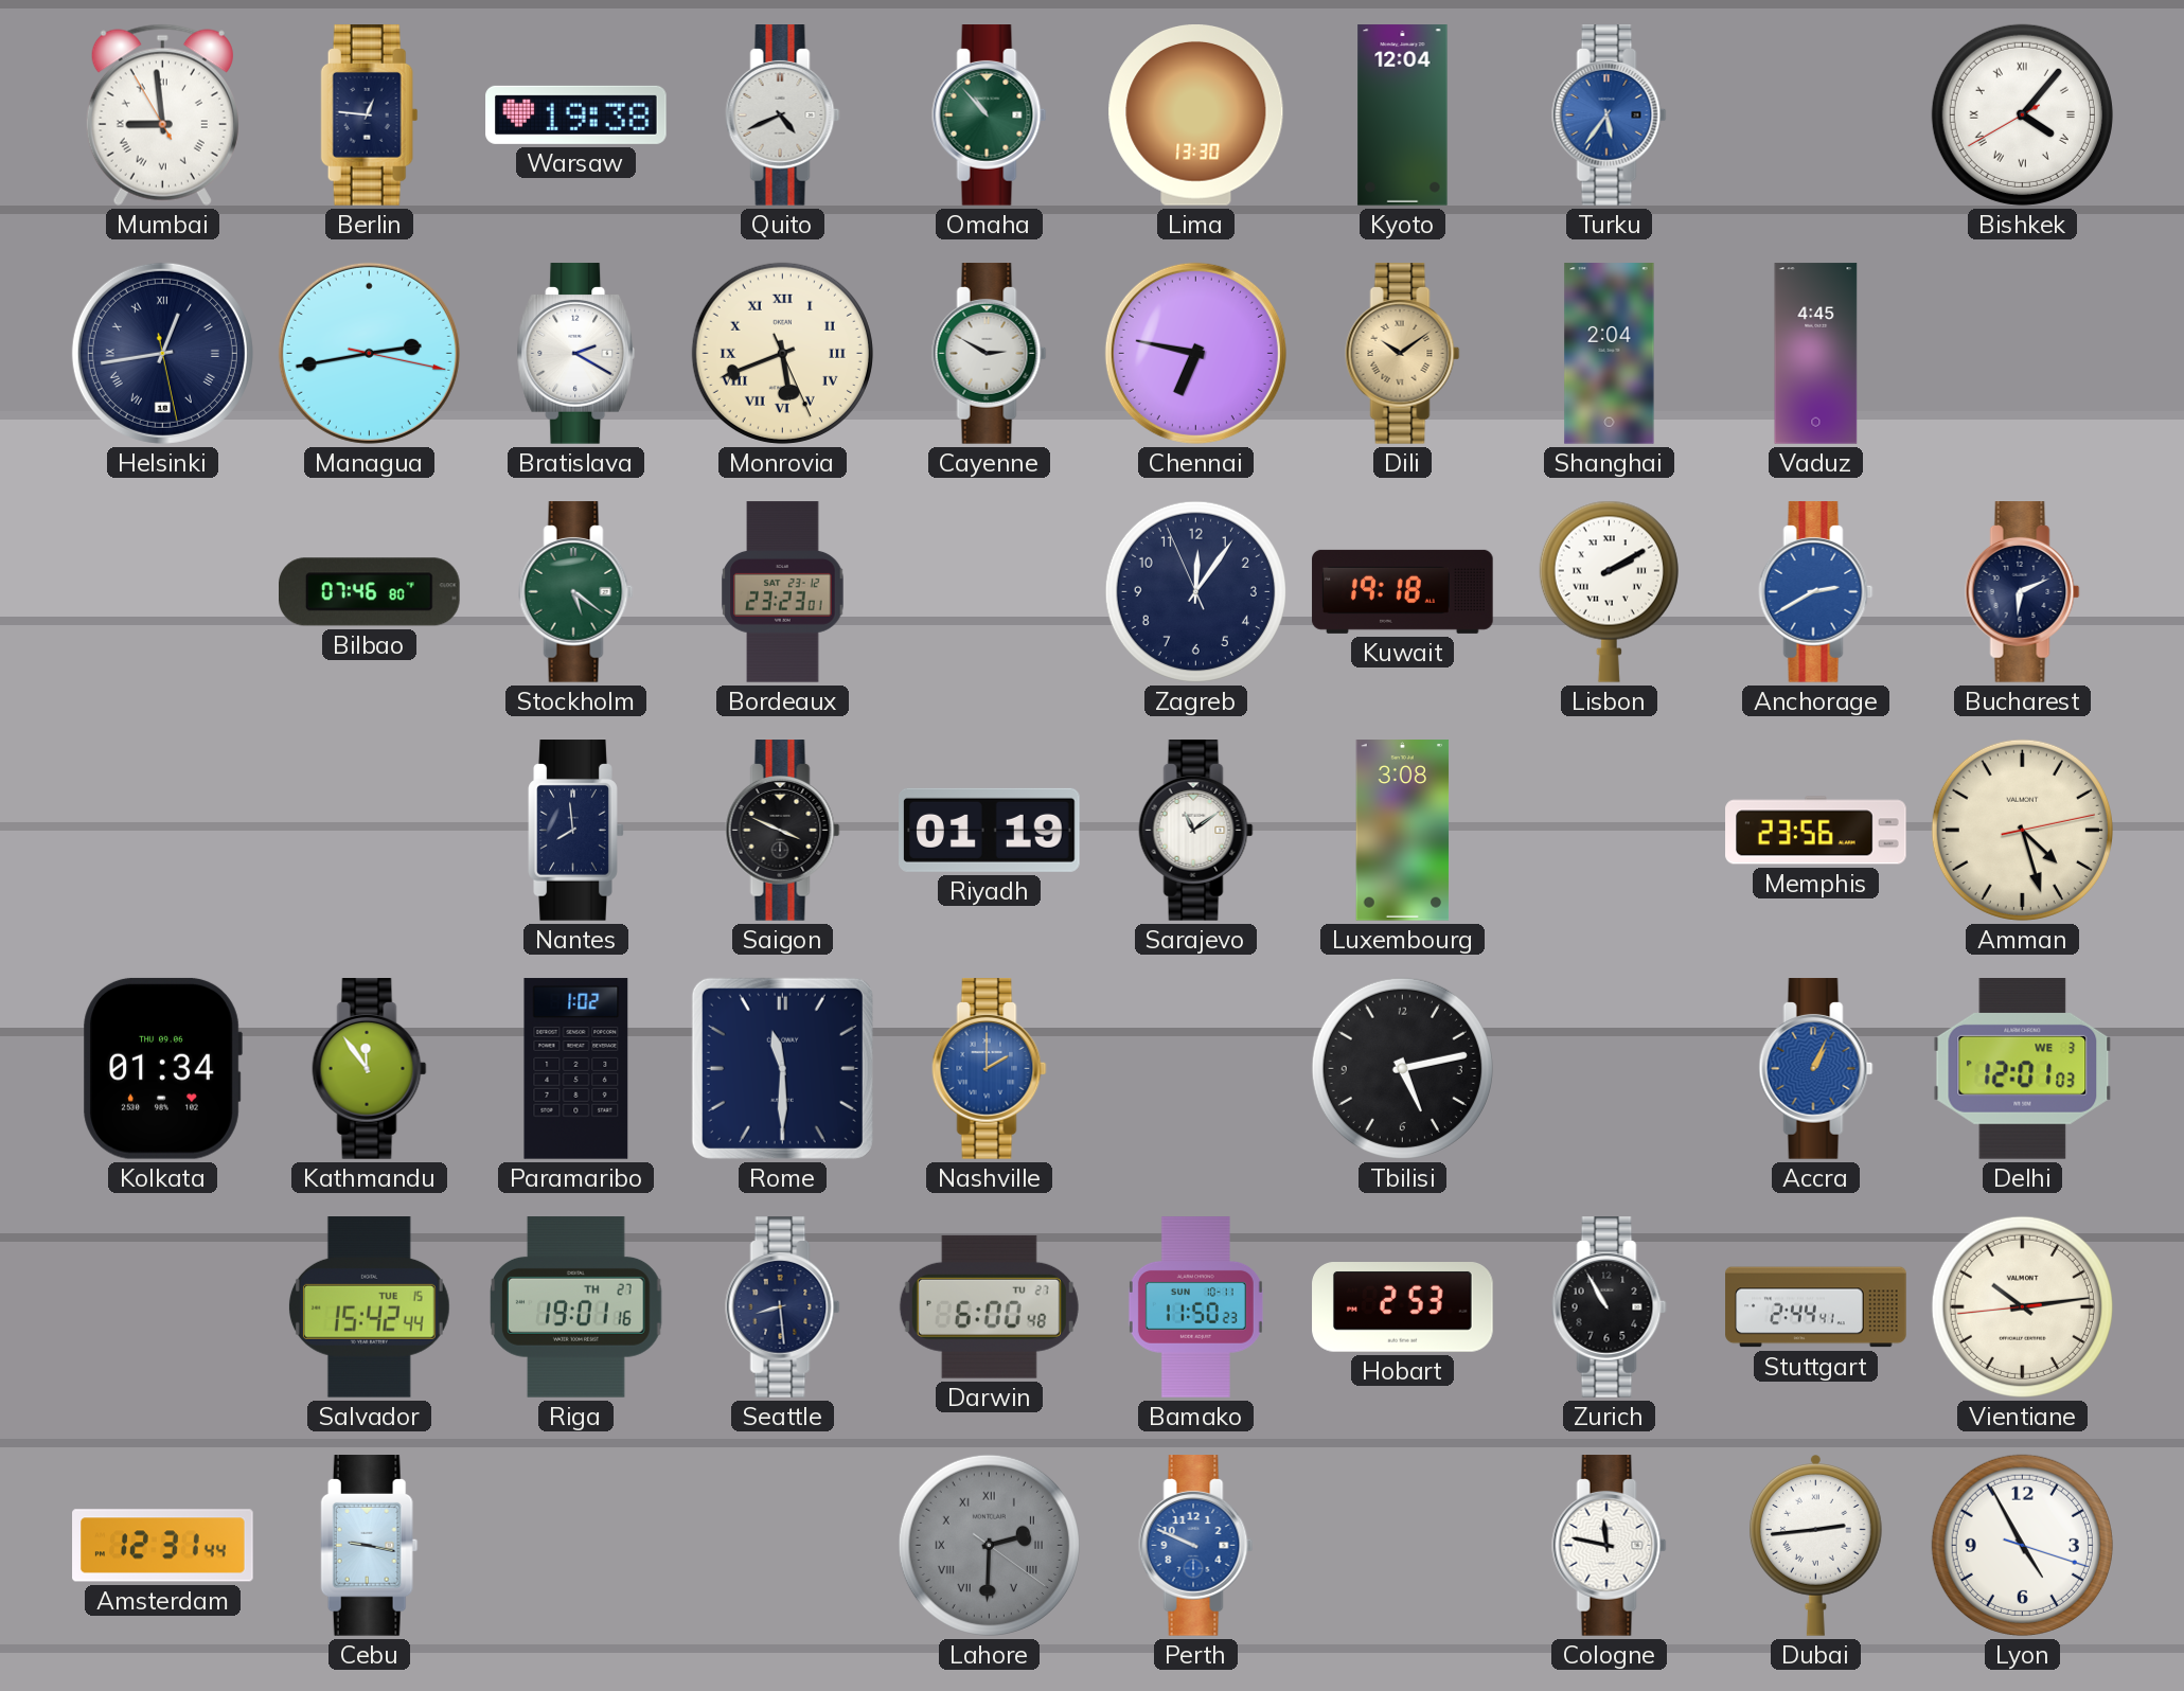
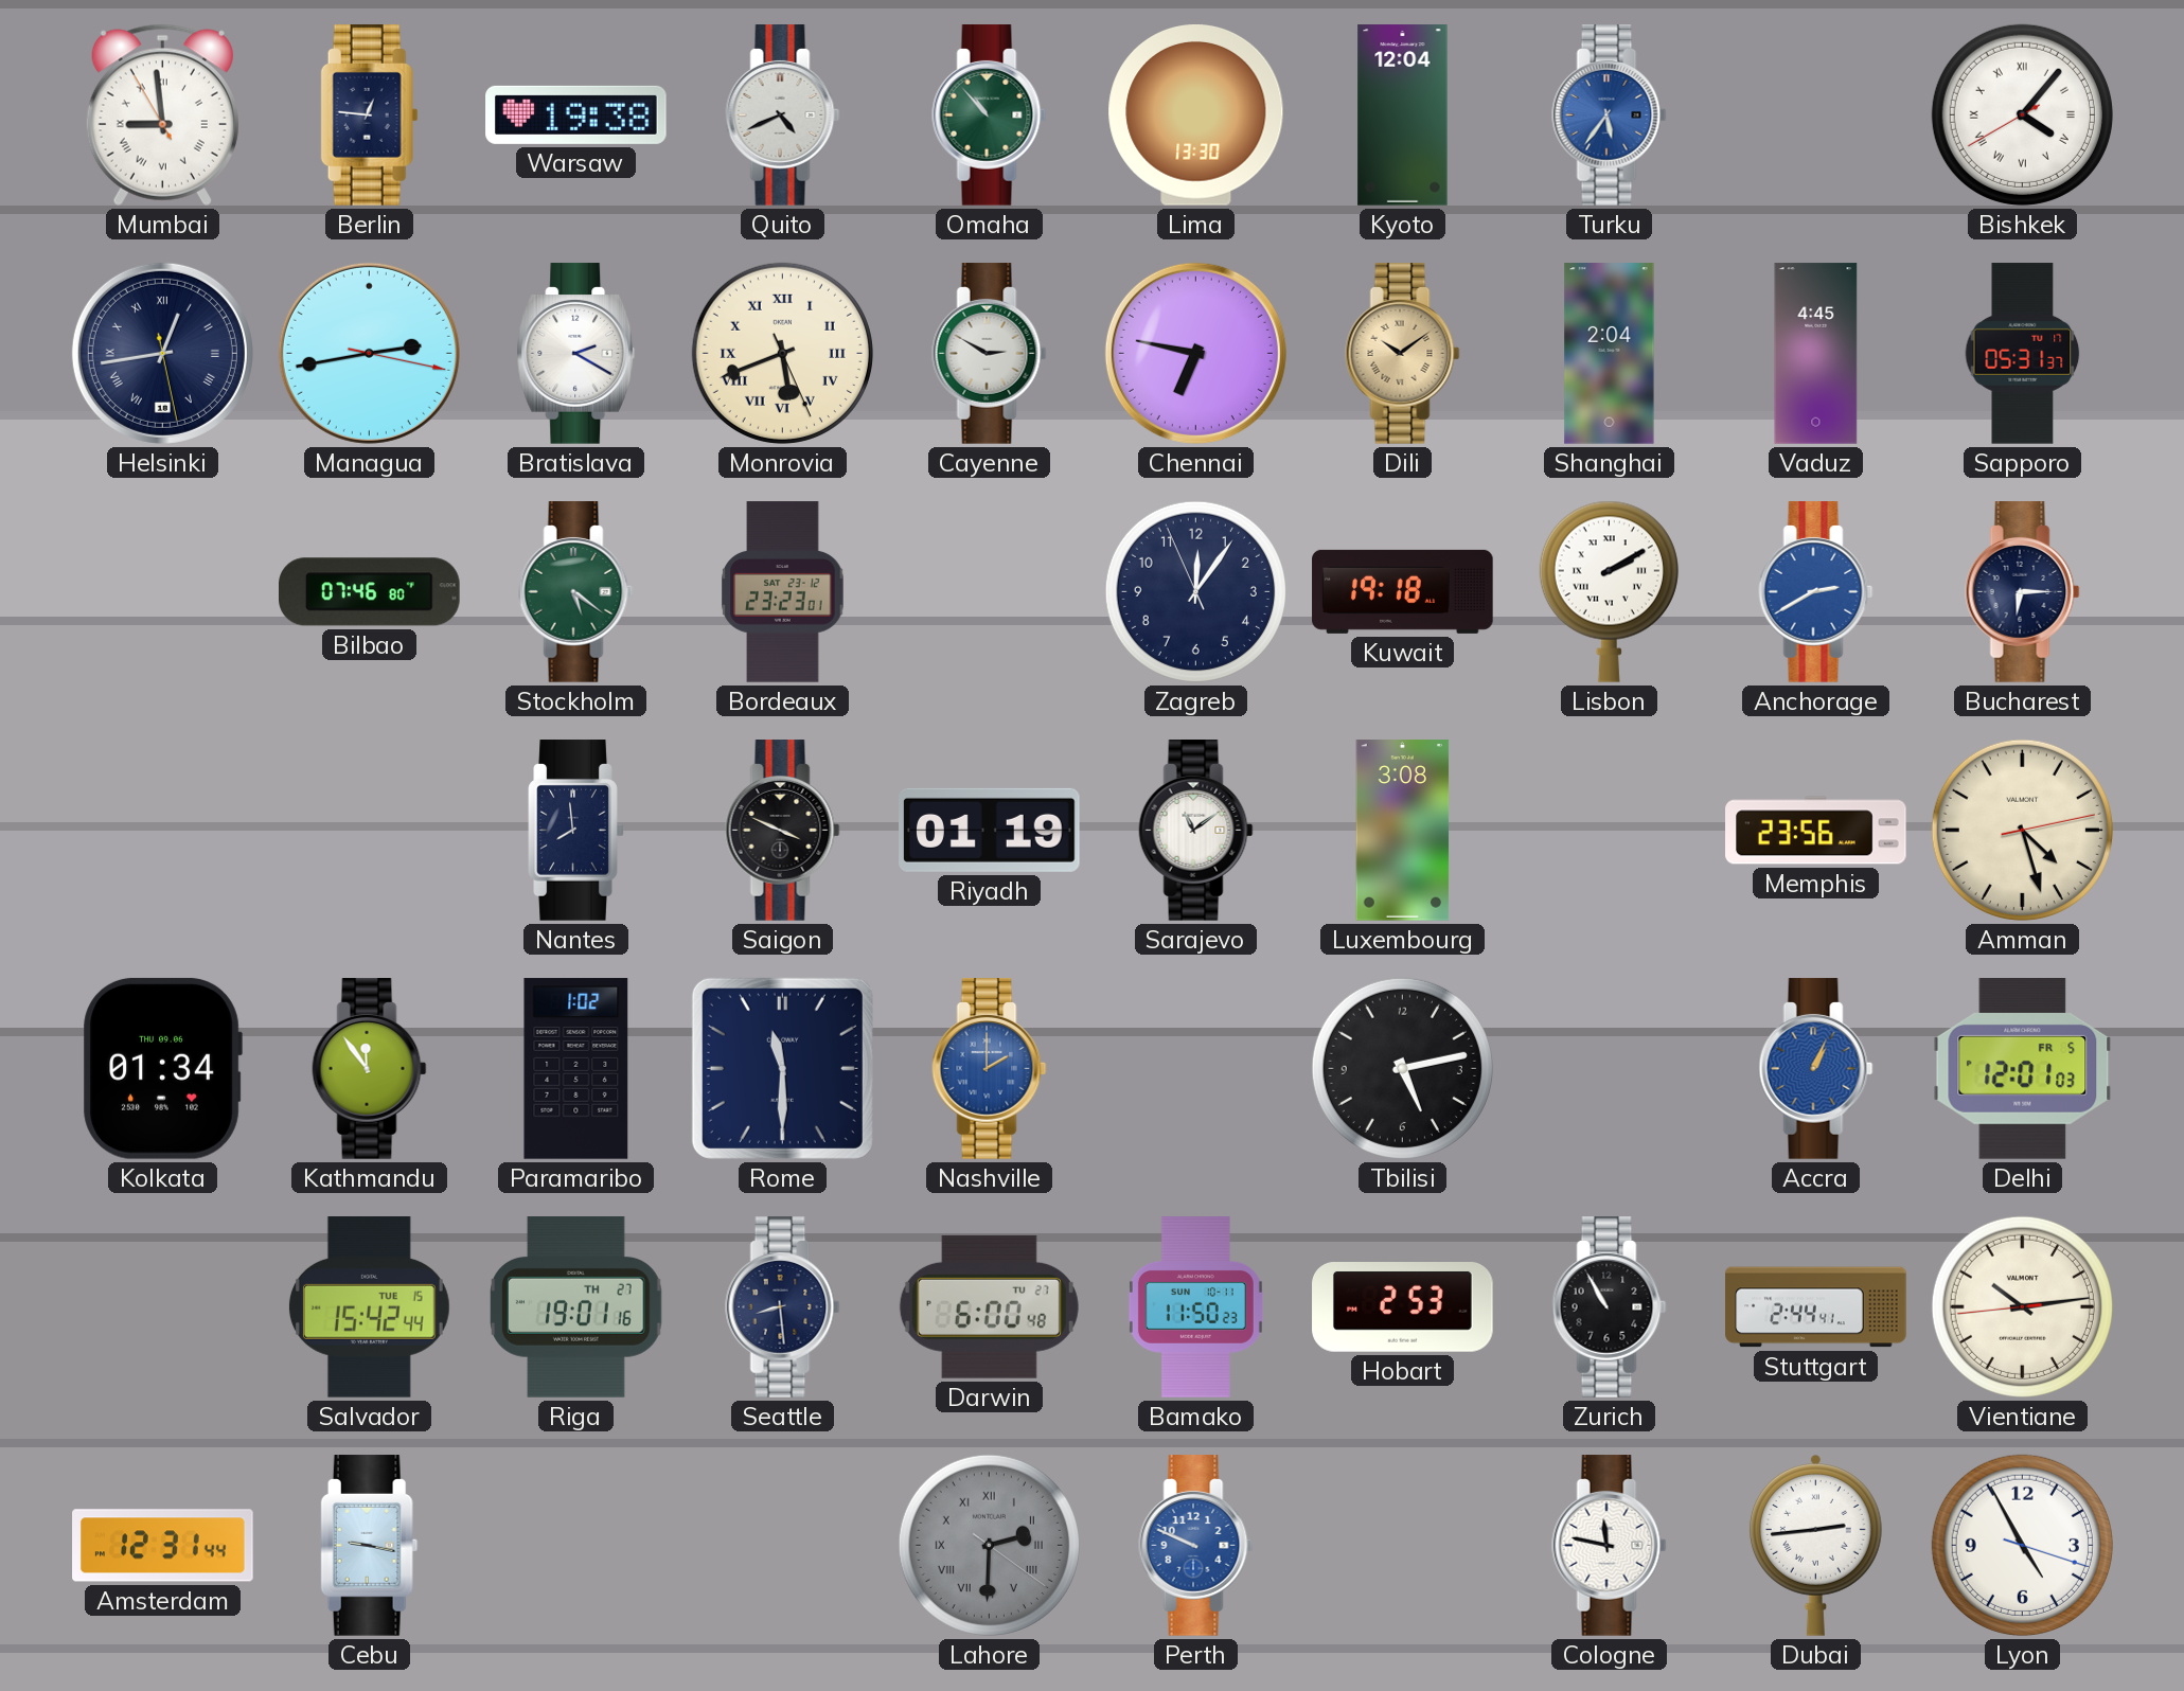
Sapporo: none -> 05:31 (2023, 354)
Bucharest: 6:11 -> 6:15 (2023, 592)
Delhi date: WE 3 -> FR 5 (2023, 1069)
